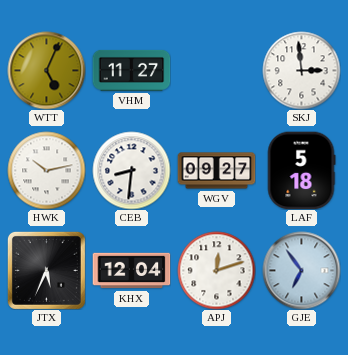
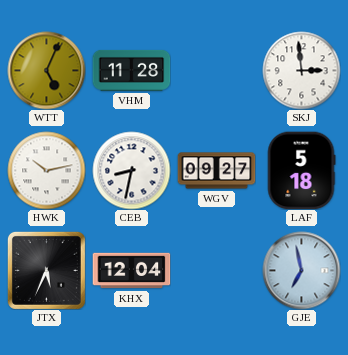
VHM: 11:27 -> 11:28 (131, 70)
CEB: 8:31 -> 8:32 (131, 170)
APJ: 12:12 -> none (216, 270)
GJE: 6:54 -> 6:58 (301, 270)
